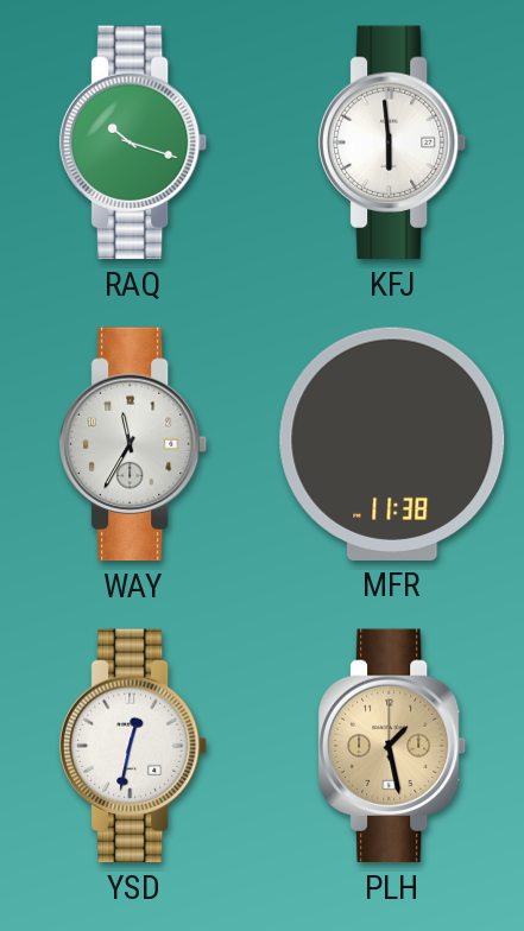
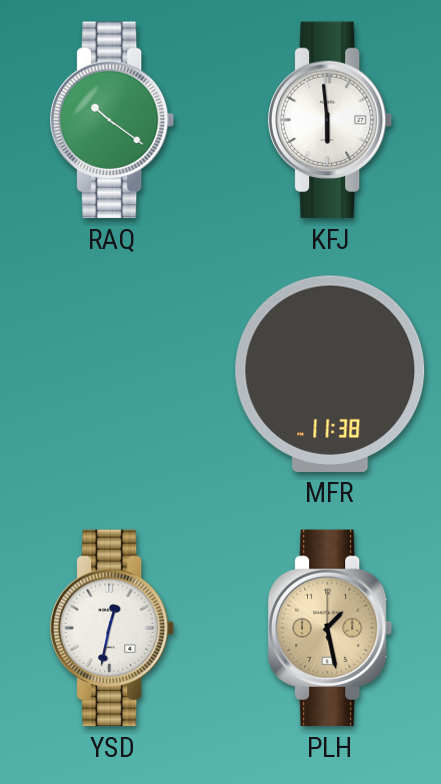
RAQ: 10:18 -> 10:21 (112, 120)
WAY: 11:35 -> none (133, 444)
